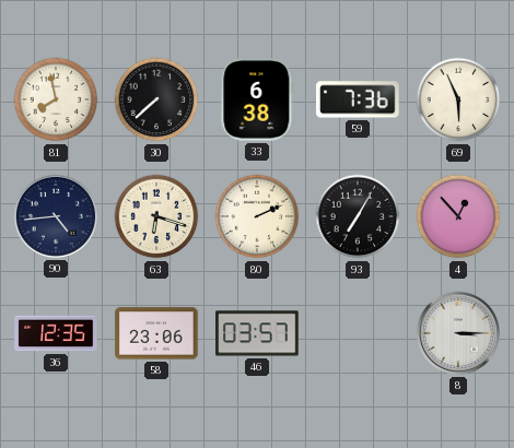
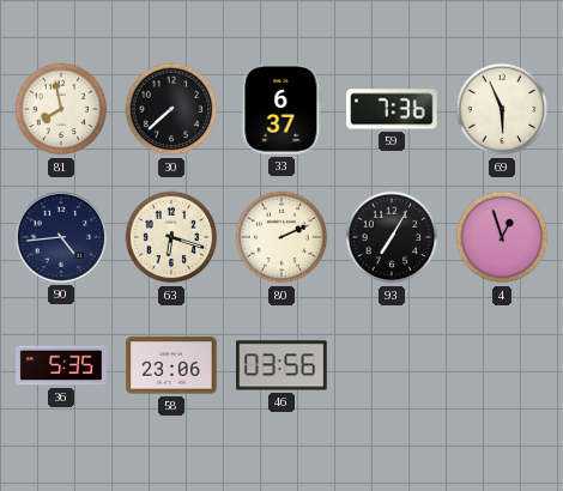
33: 6:38 -> 6:37 (281, 109)
4: 12:53 -> 12:57 (502, 237)
36: 12:35 -> 5:35 (61, 365)
46: 03:57 -> 03:56 (281, 365)
8: 3:15 -> none (458, 333)
